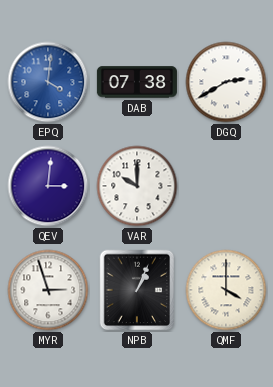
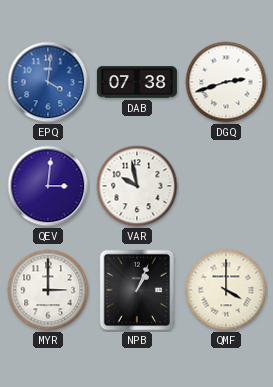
DGQ: 2:40 -> 2:42 (226, 82)
VAR: 10:00 -> 9:58 (137, 186)
MYR: 2:57 -> 3:00 (48, 290)
